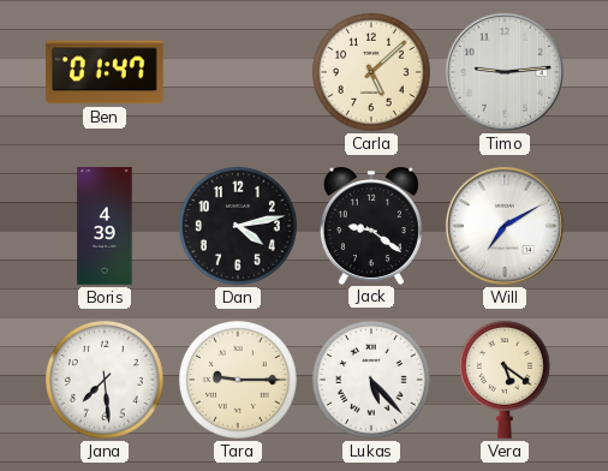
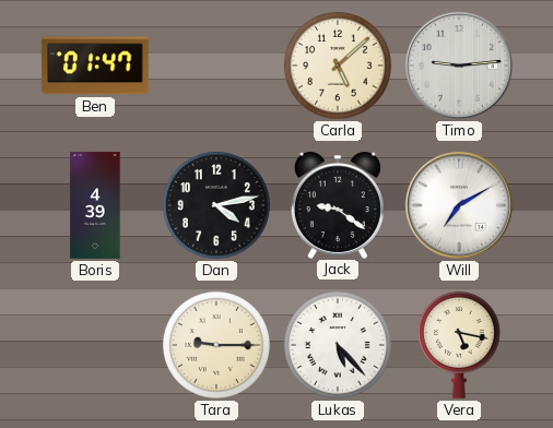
Jana: 7:29 -> none (105, 380)
Vera: 5:21 -> 5:17 (459, 345)
